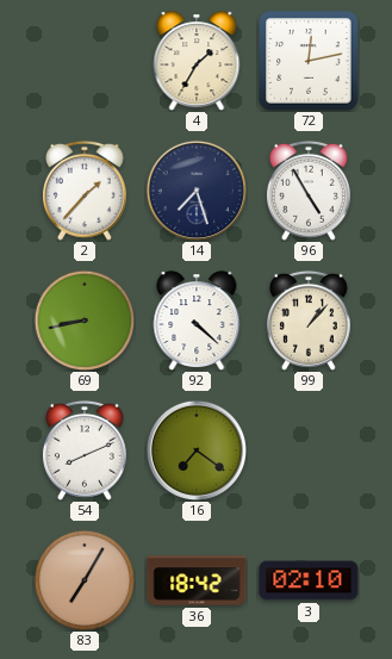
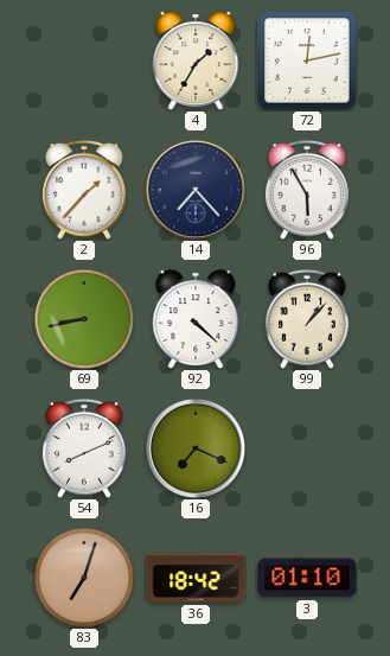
14: 7:27 -> 7:23 (196, 190)
96: 4:55 -> 5:55 (307, 190)
16: 7:21 -> 7:19 (196, 448)
83: 7:05 -> 7:03 (84, 578)
3: 02:10 -> 01:10 (307, 578)
